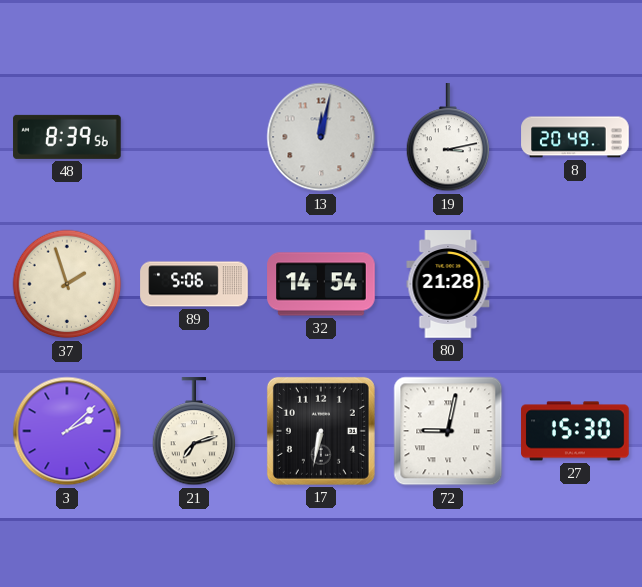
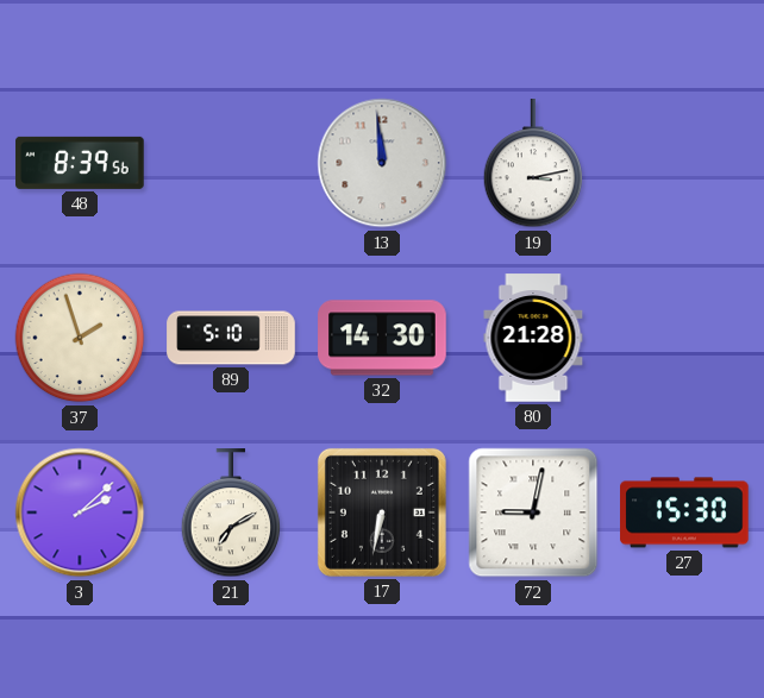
13: 12:02 -> 11:59 (382, 163)
8: 20:49 -> none (575, 137)
89: 5:06 -> 5:10 (231, 338)
32: 14:54 -> 14:30 (382, 338)
21: 7:12 -> 7:10 (231, 514)
